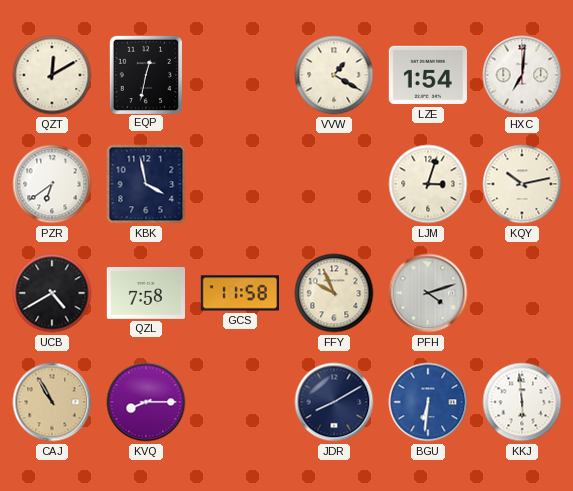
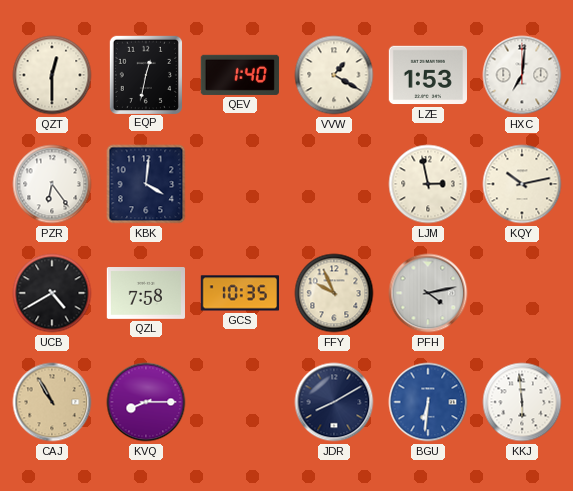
QZT: 12:10 -> 12:30 (52, 75)
QEV: none -> 1:40 (240, 75)
LZE: 1:54 -> 1:53 (427, 75)
PZR: 6:39 -> 6:24 (52, 184)
KBK: 3:58 -> 4:01 (146, 184)
LJM: 3:03 -> 2:58 (428, 184)
GCS: 11:58 -> 10:35 (239, 293)
PFH: 4:12 -> 4:13 (428, 293)
